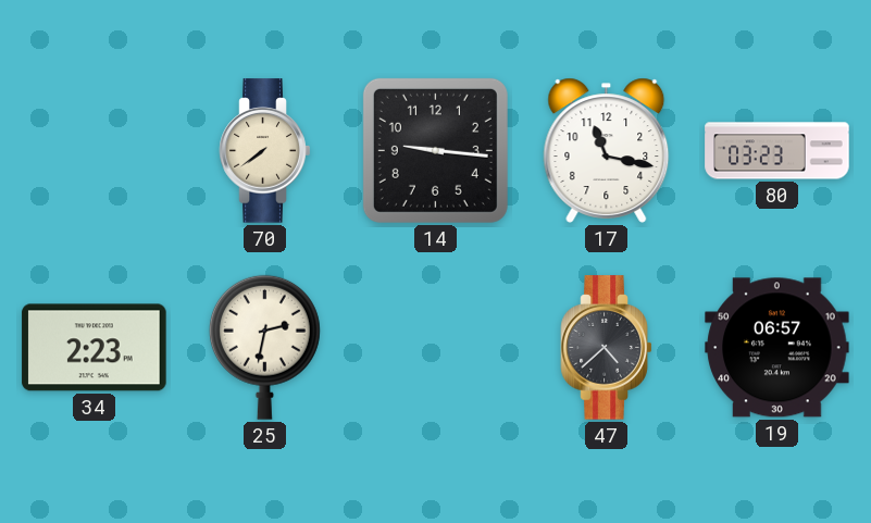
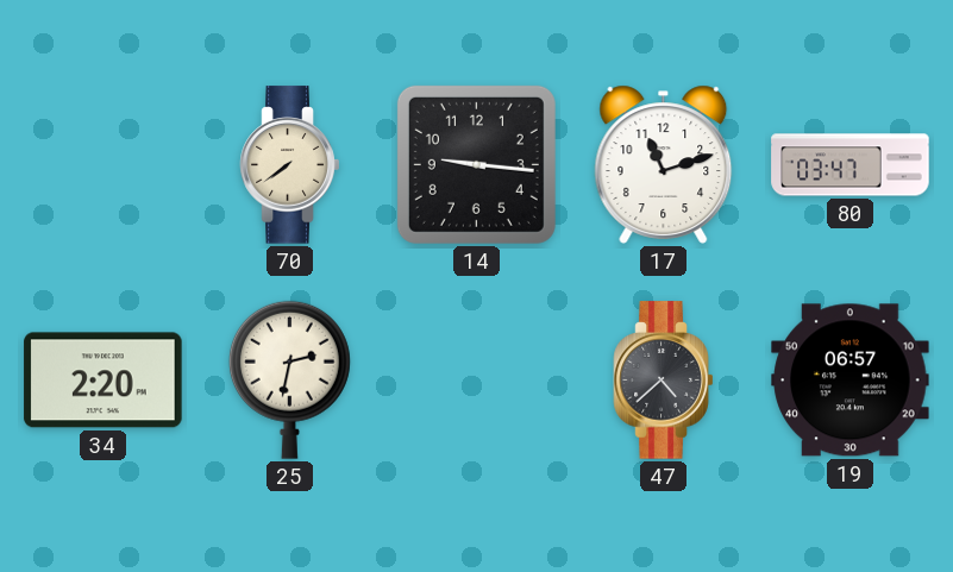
17: 11:17 -> 11:12 (664, 164)
80: 03:23 -> 03:47 (851, 165)
34: 2:23 -> 2:20 (104, 381)
